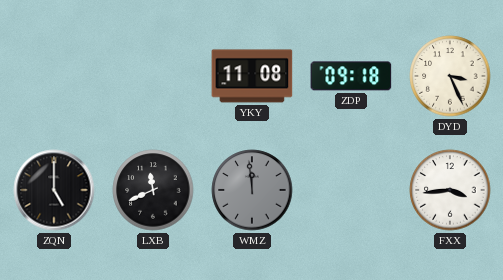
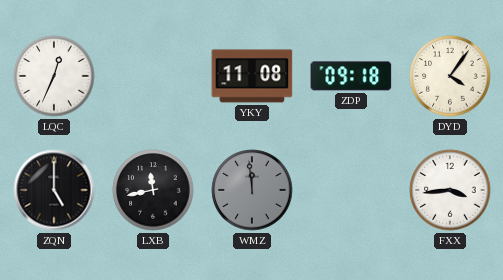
LQC: none -> 12:34 (54, 76)
DYD: 3:26 -> 4:06 (450, 76)
LXB: 11:41 -> 11:43 (153, 190)
